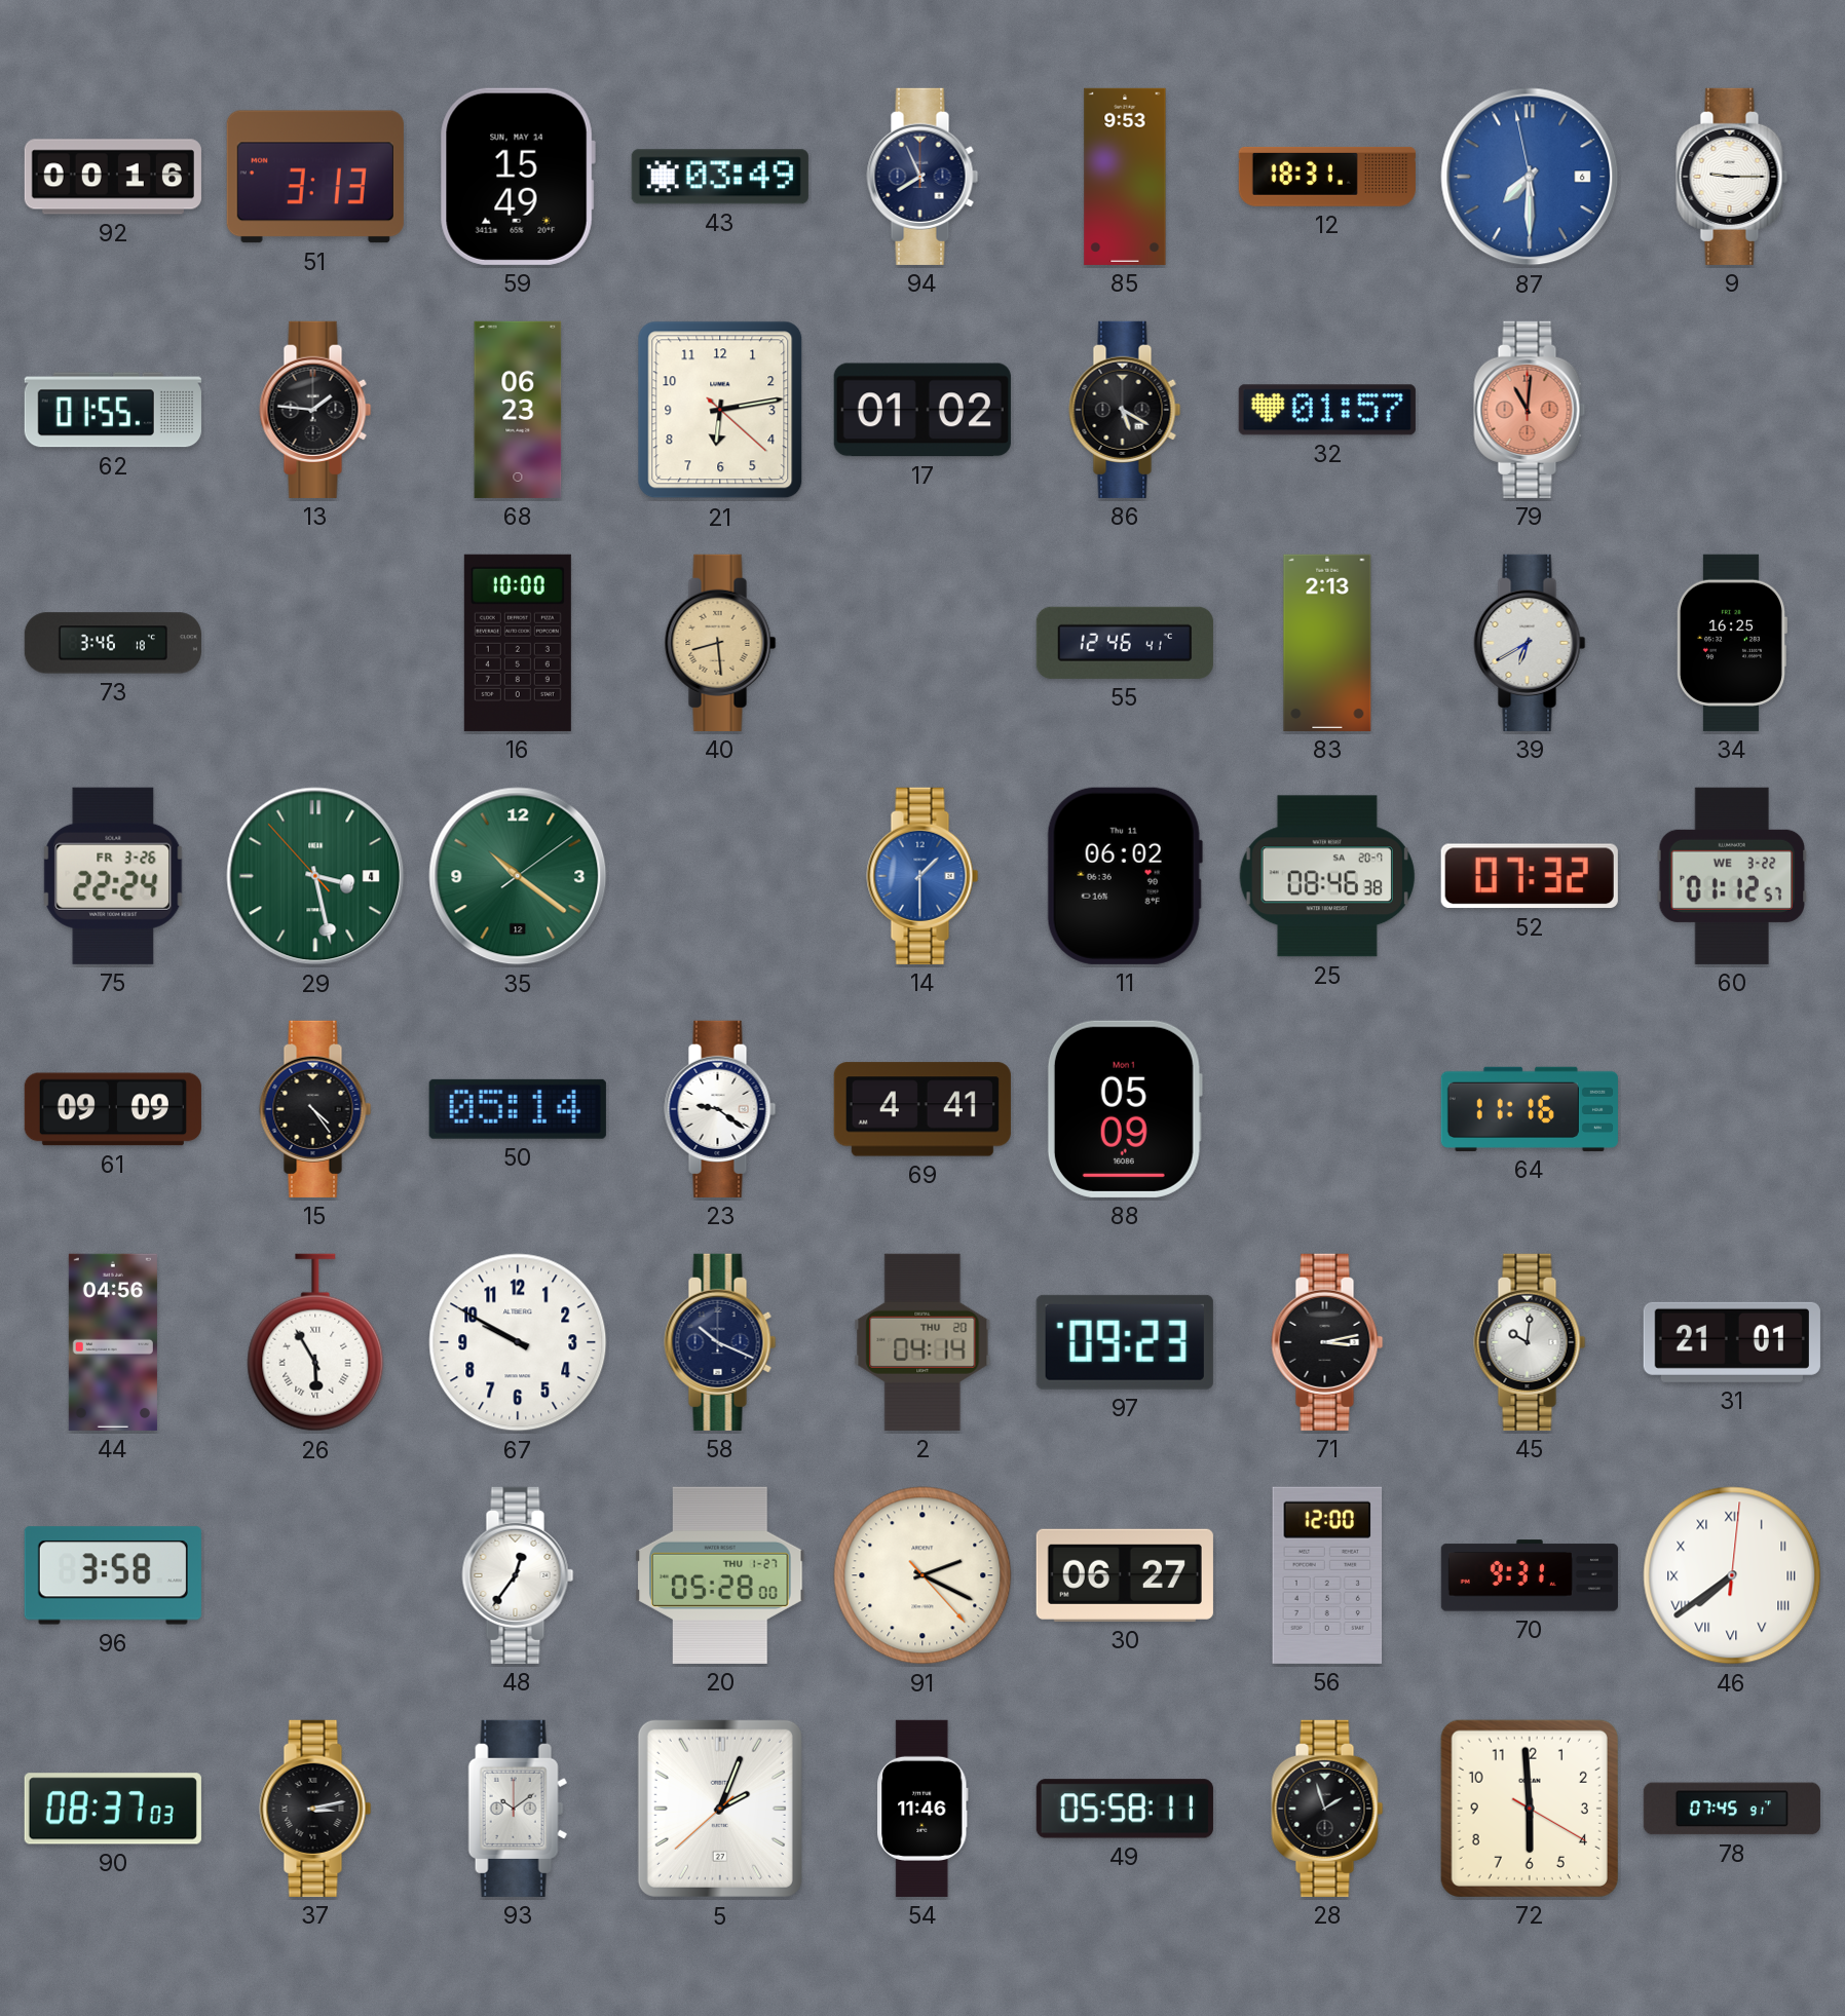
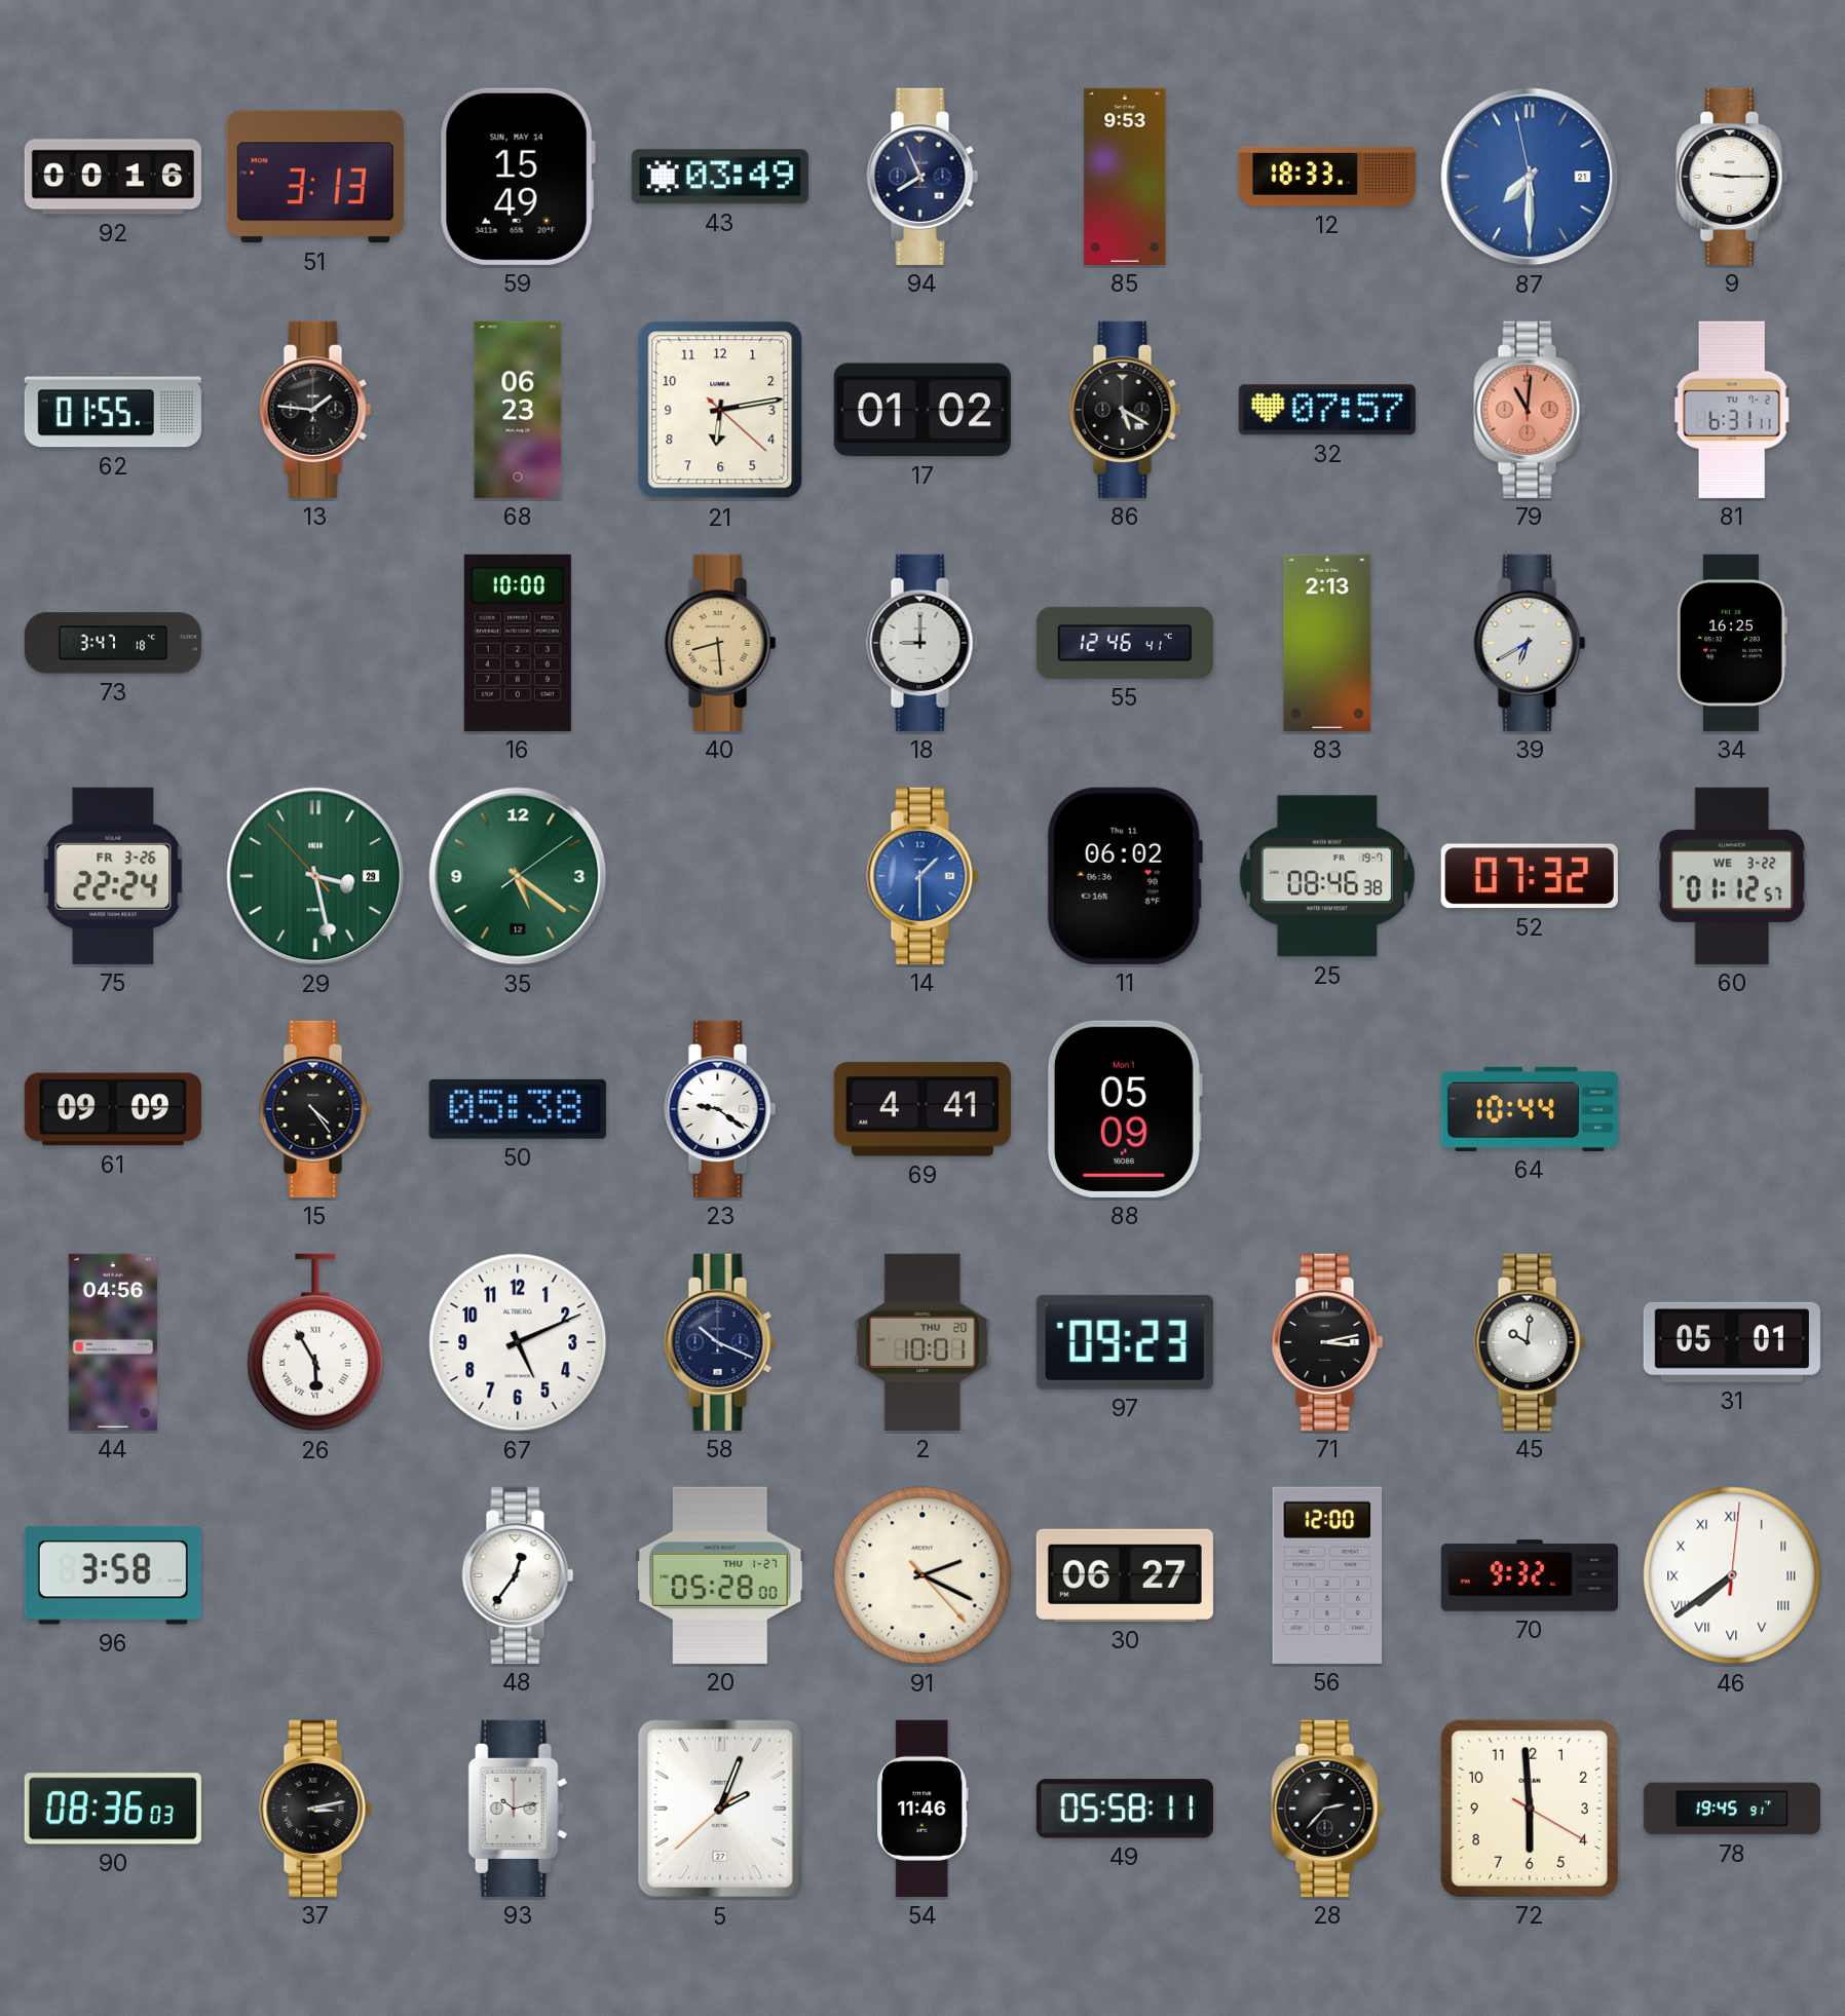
12: 18:31 -> 18:33 (1327, 177)
87 date: 6 -> 21 (1530, 177)
32: 01:57 -> 07:57 (1327, 410)
81: none -> 6:31 (1732, 410)
73: 3:46 -> 3:47 (113, 643)
18: none -> 9:00 (922, 643)
29 date: 4 -> 29 (315, 876)
35: 10:21 -> 5:21 (518, 876)
25 date: SA 20-7 -> FR 19-7 (1327, 876)
50: 05:14 -> 05:38 (518, 1109)
64: 11:16 -> 10:44 (1530, 1109)
67: 9:50 -> 5:11 (518, 1342)
2: 04:14 -> 10:01 (922, 1342)
31: 21:01 -> 05:01 (1732, 1342)
70: 9:31 -> 9:32 (1530, 1575)
90: 08:37 -> 08:36 (113, 1809)
93: 10:09 -> 10:13 (518, 1809)
28: 1:57 -> 2:37 (1327, 1809)
78: 07:45 -> 19:45 (1732, 1809)
